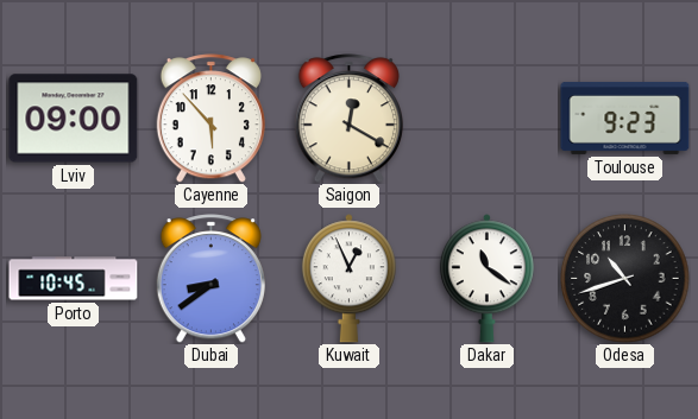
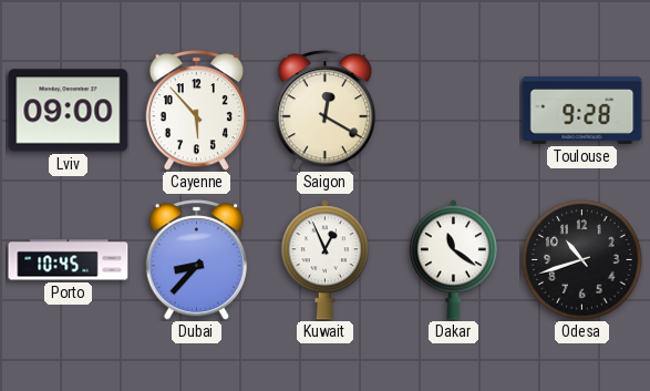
Toulouse: 9:23 -> 9:28 (582, 110)
Dubai: 8:39 -> 8:37 (196, 260)
